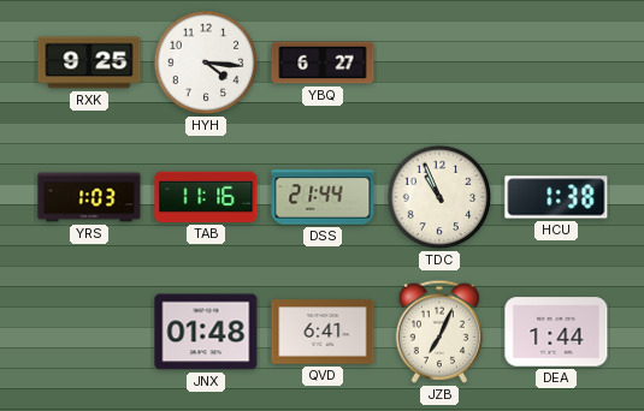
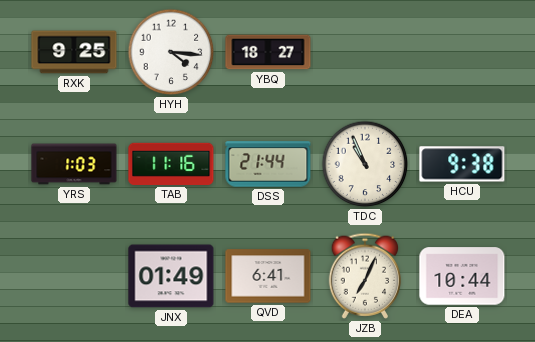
YBQ: 6:27 -> 18:27 (268, 52)
HCU: 1:38 -> 9:38 (462, 164)
JNX: 01:48 -> 01:49 (171, 276)
DEA: 1:44 -> 10:44 (462, 276)
